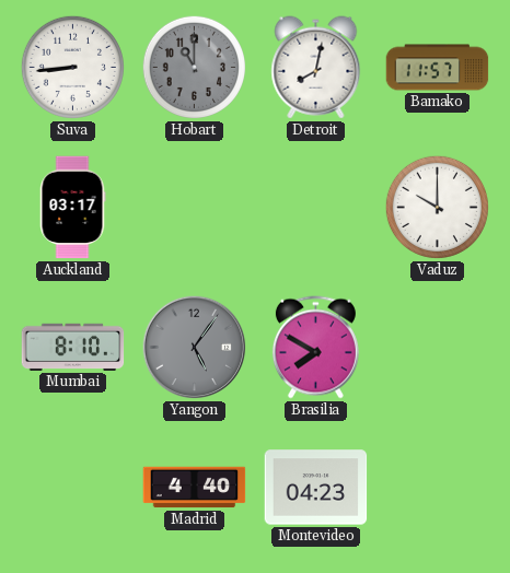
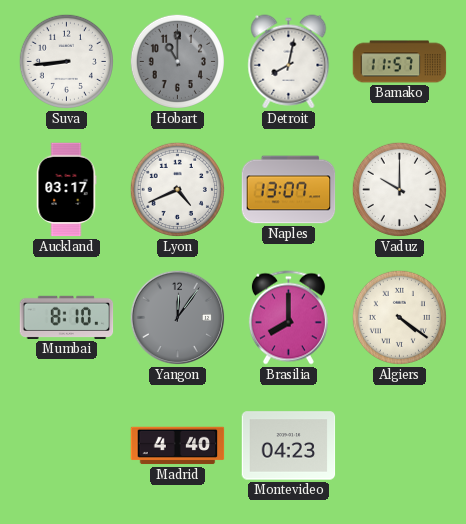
Lyon: none -> 4:41 (177, 189)
Naples: none -> 13:07 (289, 190)
Yangon: 5:06 -> 12:06 (178, 318)
Brasilia: 7:50 -> 8:00 (288, 318)
Algiers: none -> 4:21 (399, 317)
